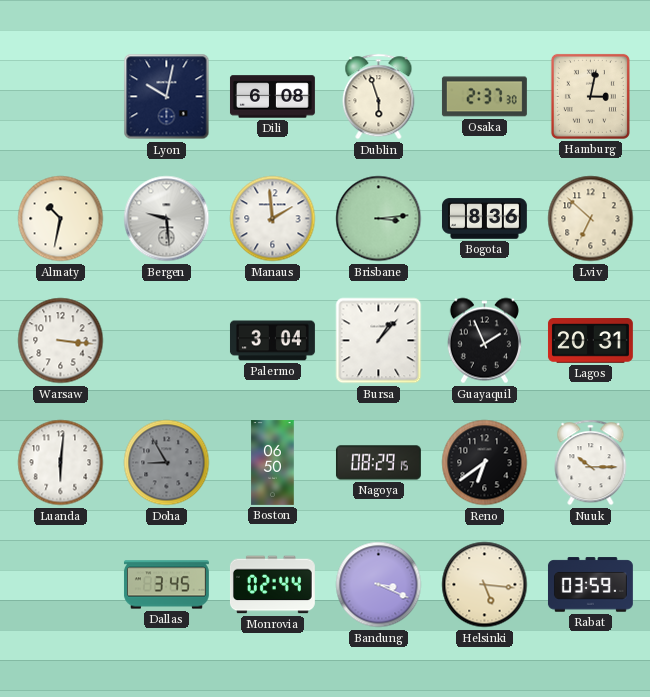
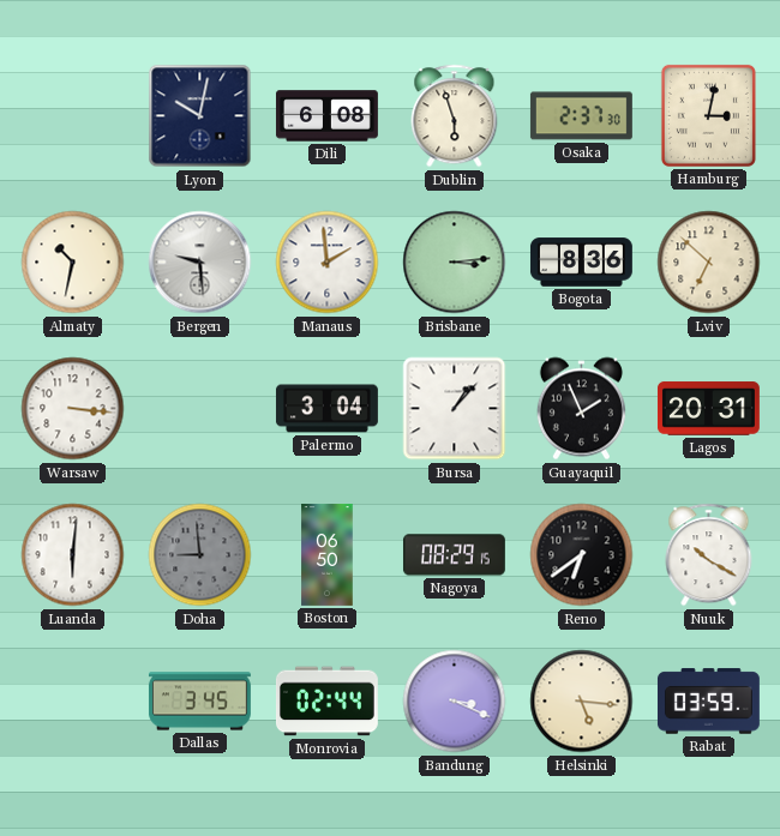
Doha: 8:55 -> 8:59 (200, 555)
Nuuk: 10:15 -> 10:20 (709, 555)
